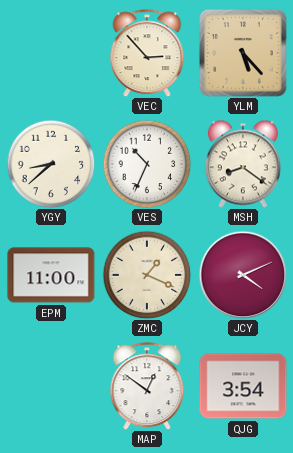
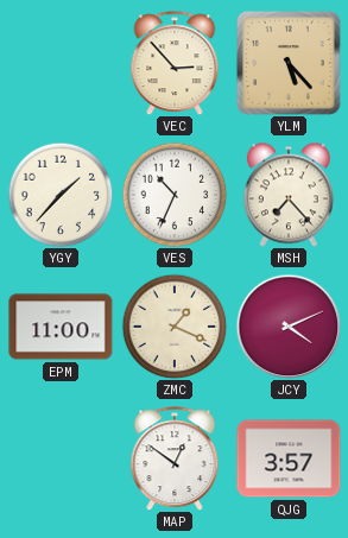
YGY: 8:38 -> 1:37 (61, 195)
MSH: 8:21 -> 7:23 (289, 195)
QJG: 3:54 -> 3:57 (289, 458)
